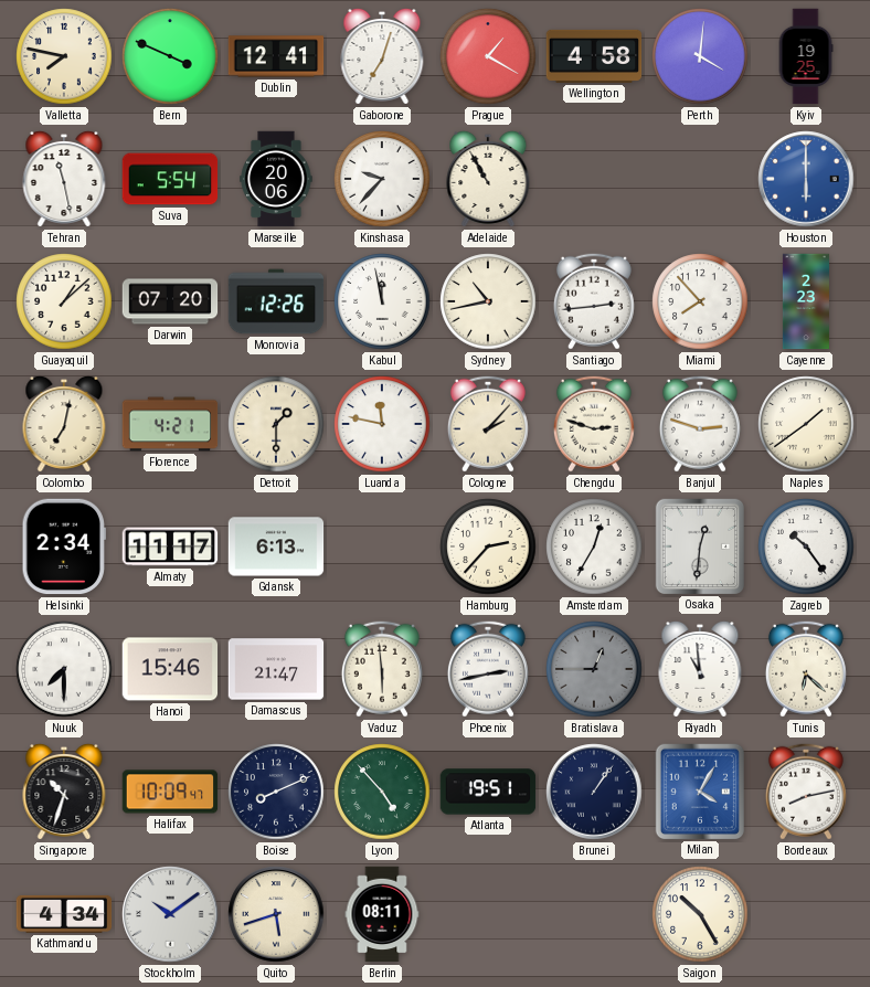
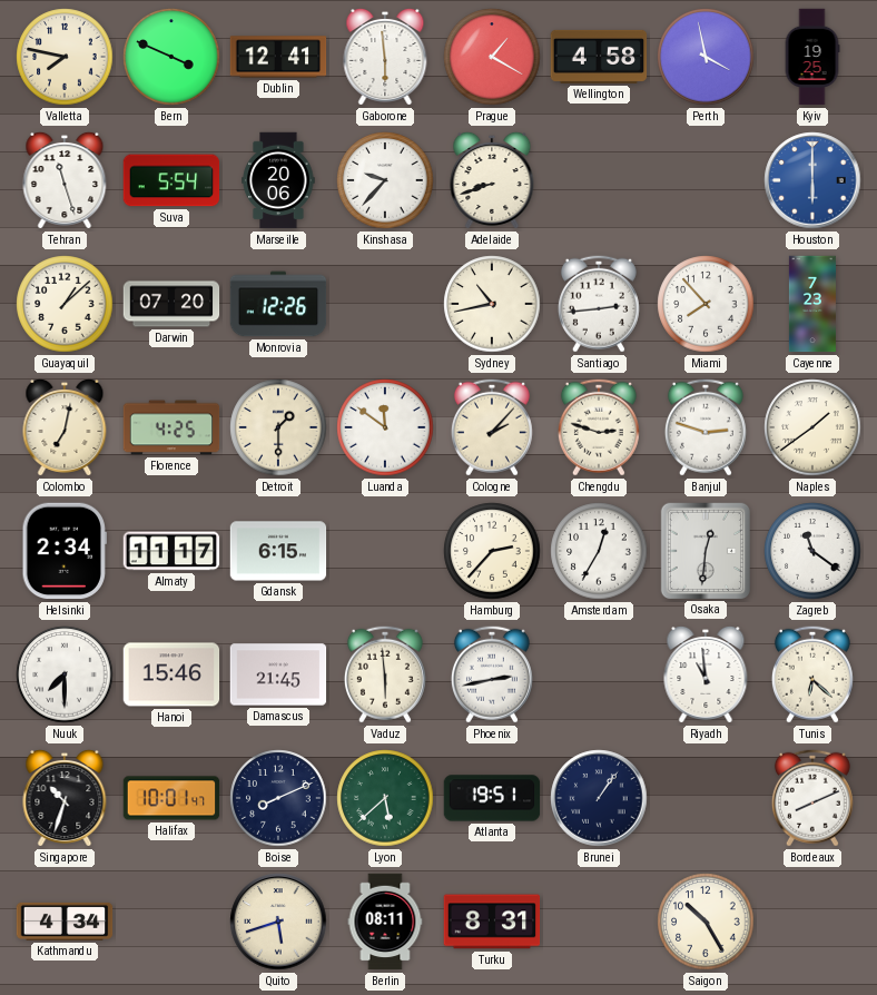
Gaborone: 7:03 -> 5:59 (385, 57)
Perth: 4:01 -> 3:58 (706, 57)
Tehran: 11:28 -> 11:27 (65, 180)
Adelaide: 10:55 -> 8:42 (492, 180)
Kabul: 11:58 -> none (382, 301)
Cayenne: 2:23 -> 7:23 (812, 304)
Florence: 4:21 -> 4:25 (171, 427)
Luanda: 11:47 -> 11:51 (385, 427)
Gdansk: 6:13 -> 6:15 (278, 551)
Zagreb: 10:24 -> 11:21 (812, 551)
Damascus: 21:47 -> 21:45 (278, 674)
Bratislava: 12:45 -> none (594, 669)
Halifax: 10:09 -> 10:01 (171, 798)
Lyon: 4:53 -> 5:38 (385, 798)
Milan: 4:05 -> none (699, 790)
Bordeaux: 8:13 -> 8:11 (812, 798)
Stockholm: 10:09 -> none (170, 914)
Turku: none -> 8:31 (492, 922)
